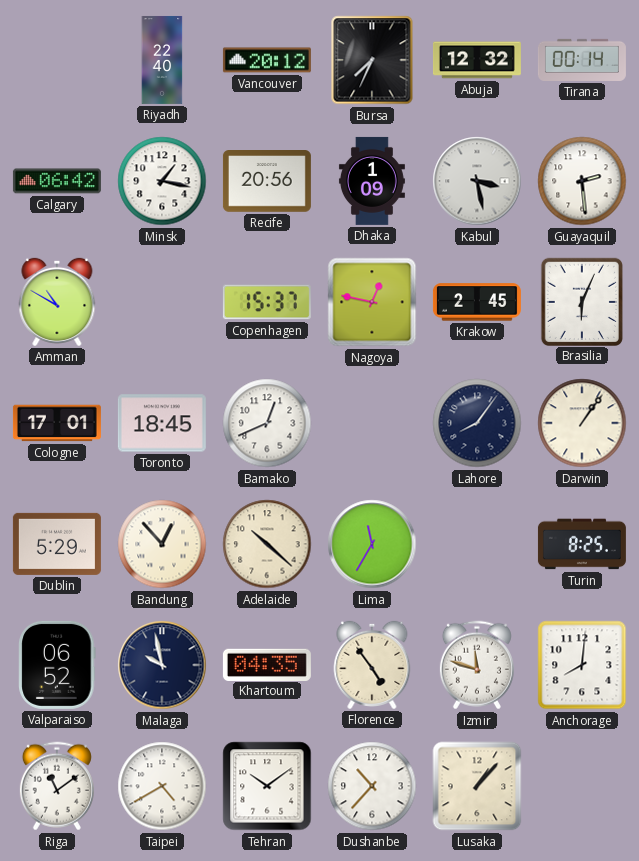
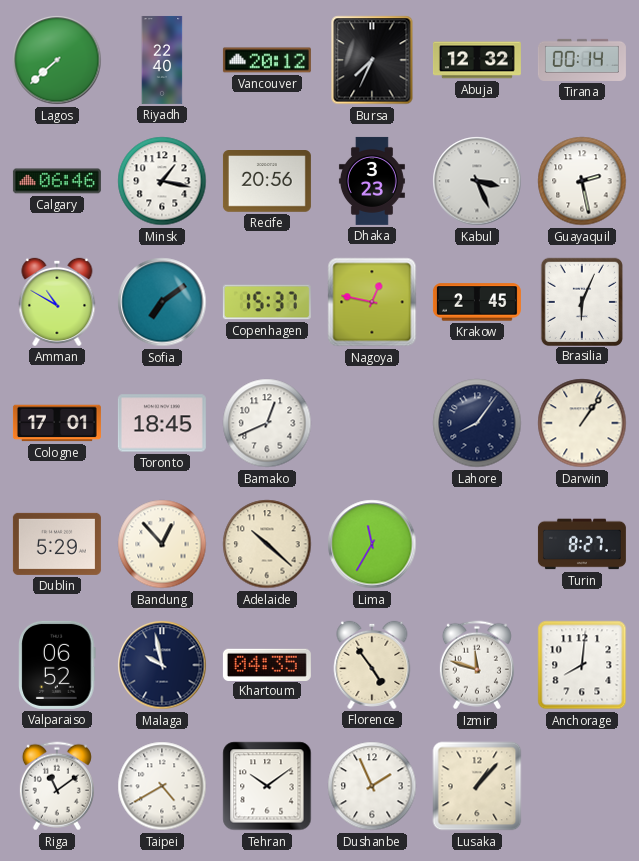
Lagos: none -> 7:38 (57, 60)
Calgary: 06:42 -> 06:46 (57, 181)
Dhaka: 1:09 -> 3:23 (372, 181)
Kabul: 3:28 -> 3:26 (477, 181)
Guayaquil: 2:29 -> 2:28 (582, 181)
Sofia: none -> 7:09 (162, 302)
Turin: 8:25 -> 8:27 (582, 544)
Dushanbe: 10:37 -> 1:56 (372, 786)
